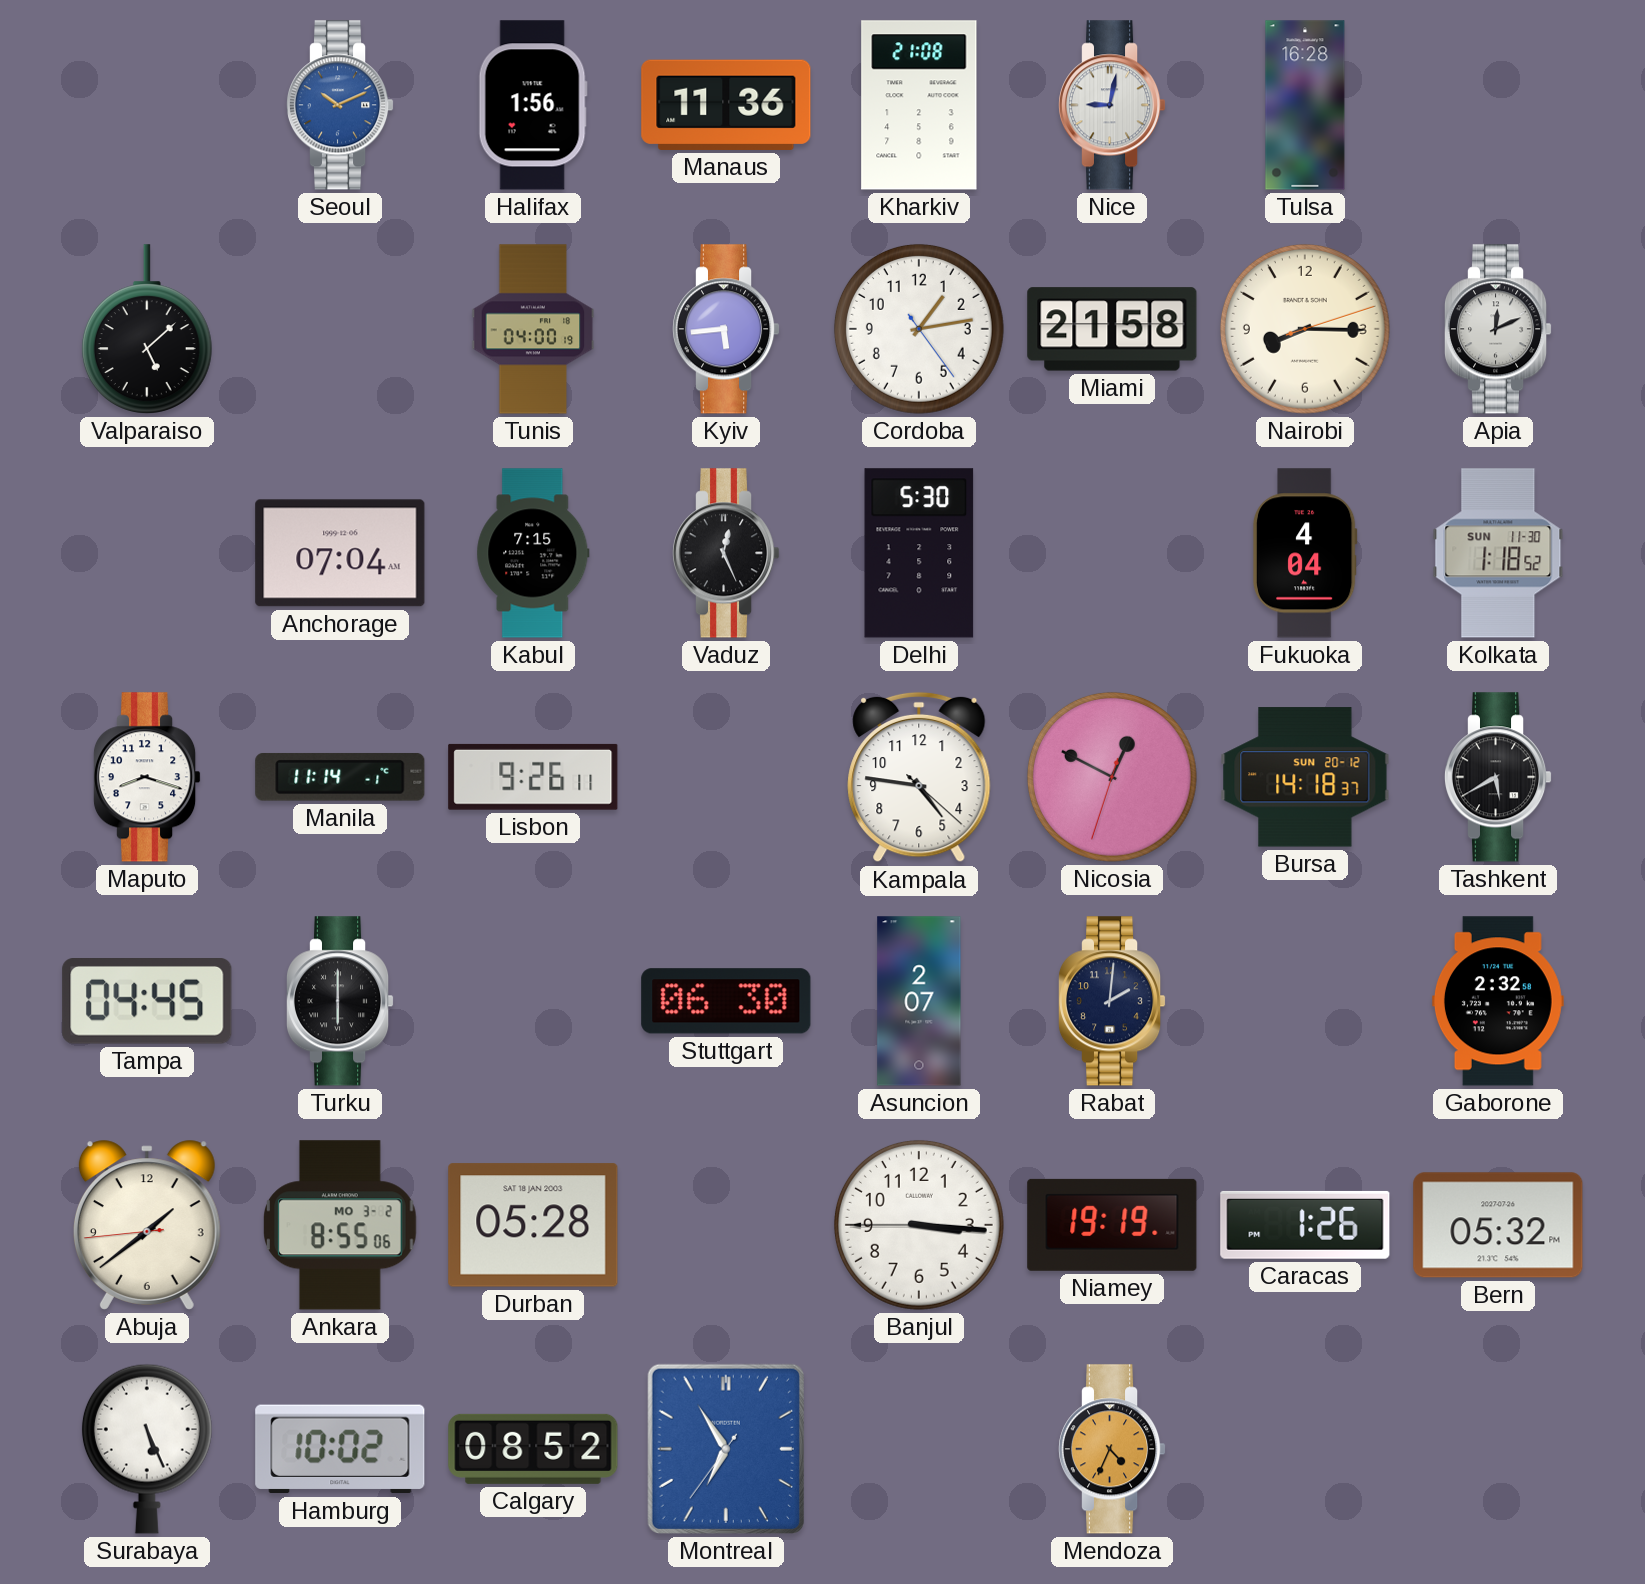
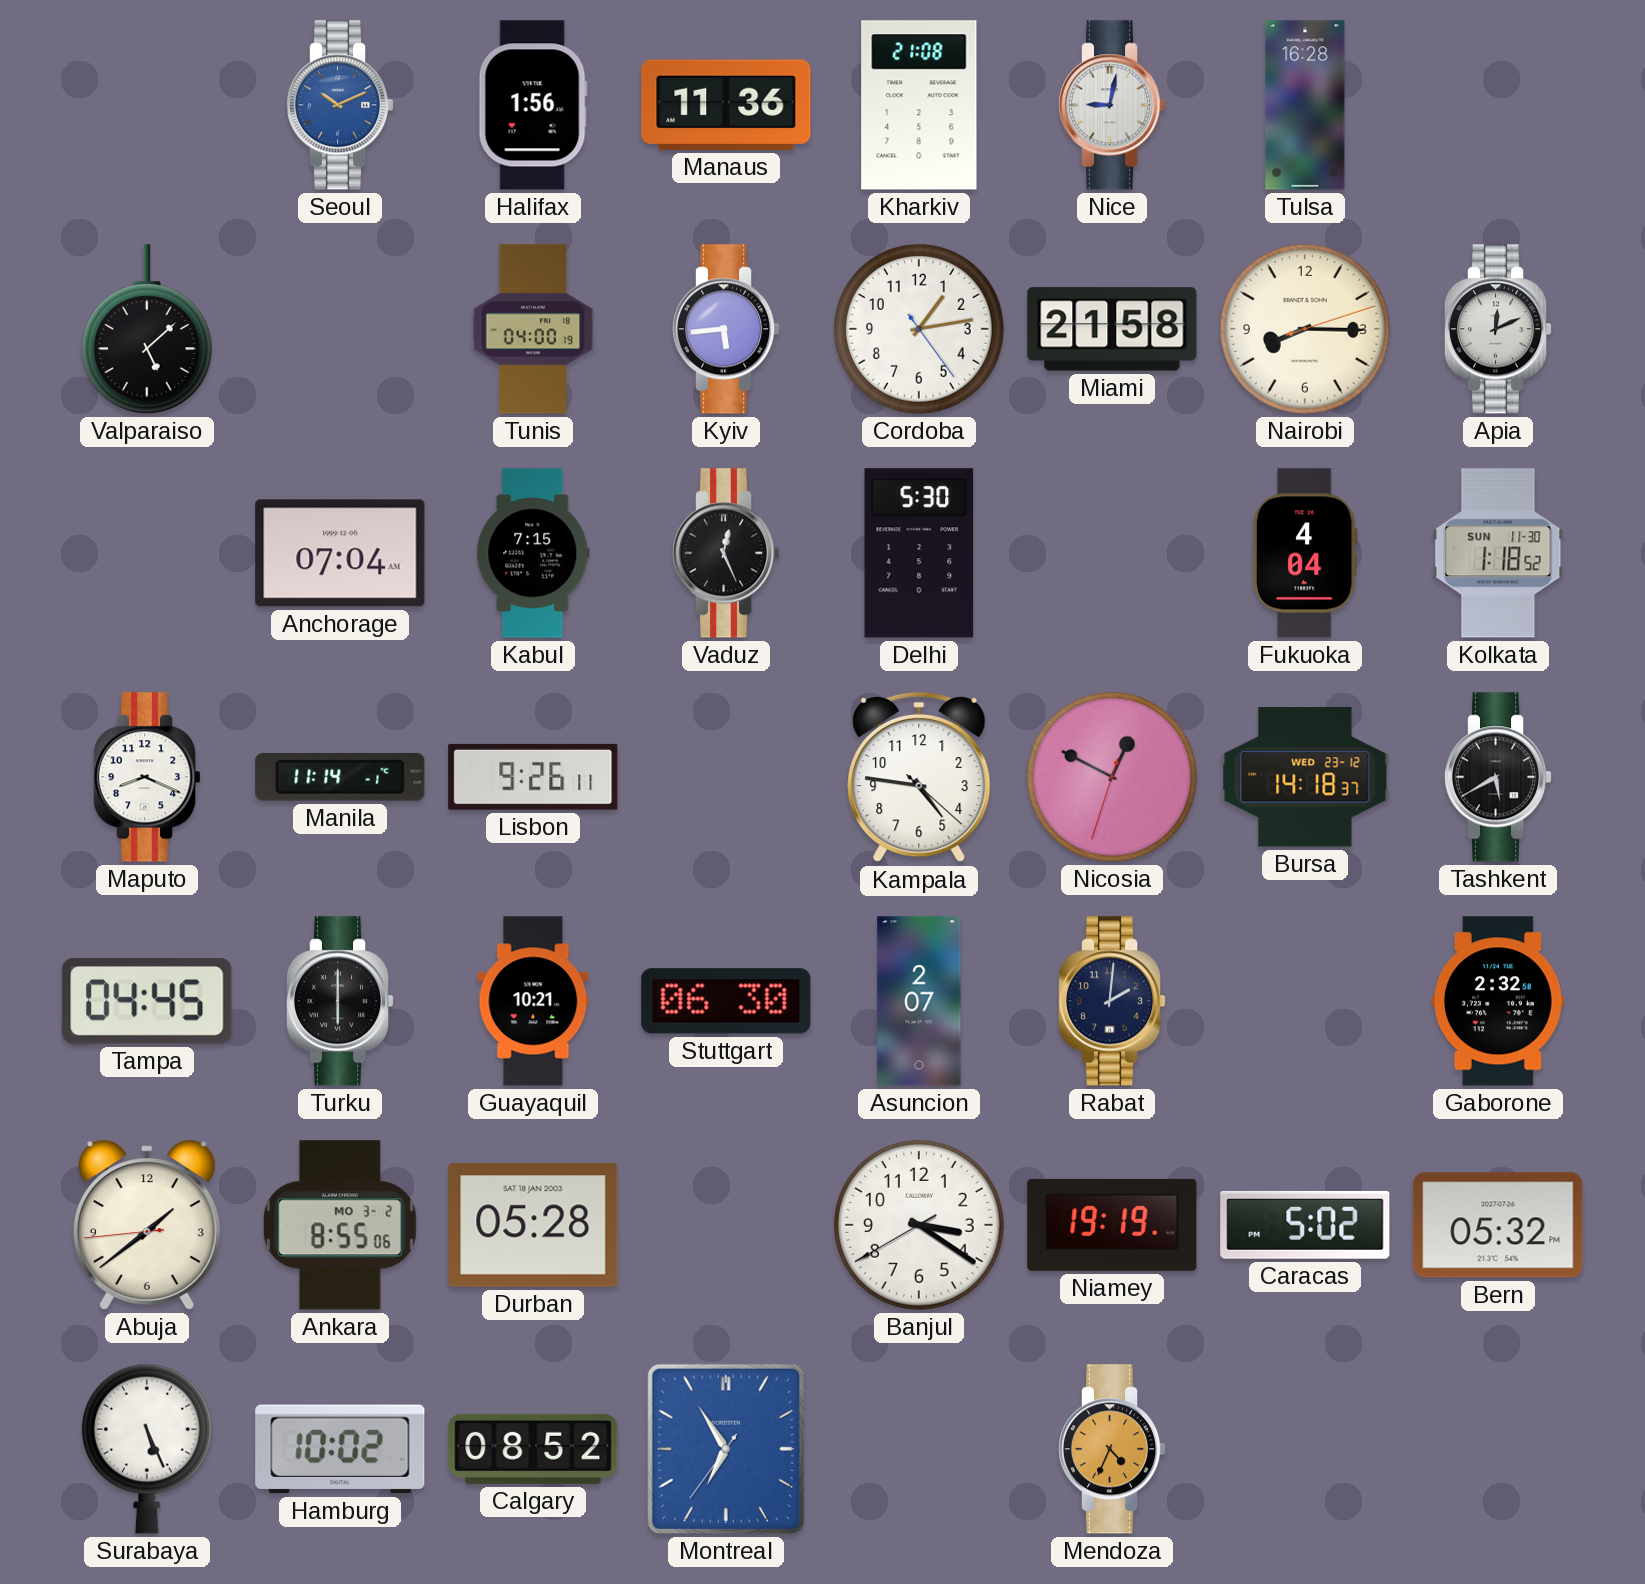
Maputo: 8:18 -> 8:19 (147, 777)
Bursa date: SUN 20-12 -> WED 23-12 (1305, 777)
Guayaquil: none -> 10:21 (533, 1001)
Banjul: 3:15 -> 3:20 (919, 1225)
Caracas: 1:26 -> 5:02 (1305, 1225)
